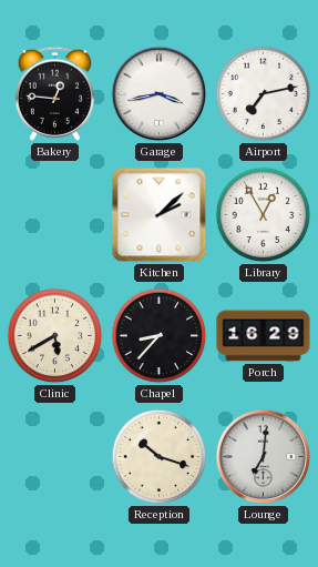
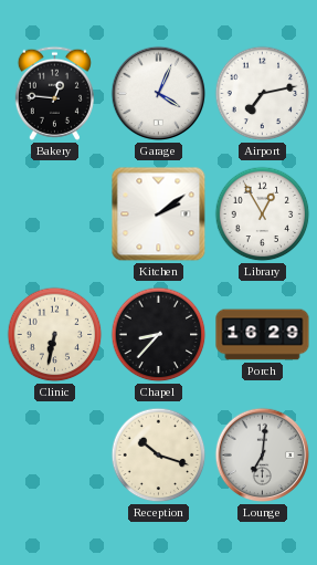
Garage: 3:43 -> 4:04 (159, 94)
Kitchen: 2:08 -> 2:09 (159, 215)
Clinic: 5:40 -> 6:32 (55, 335)
